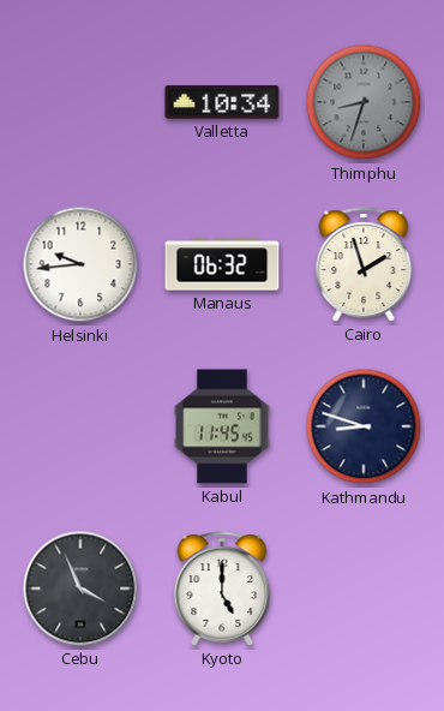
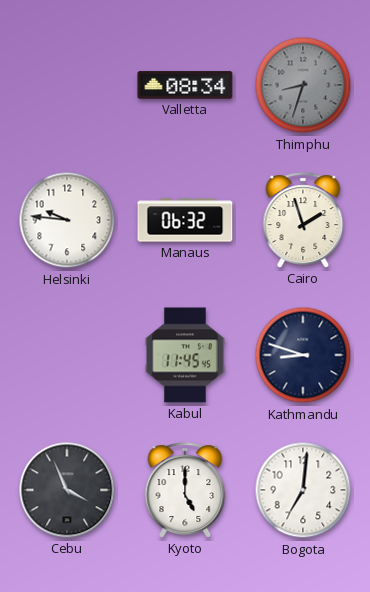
Valletta: 10:34 -> 08:34 (185, 85)
Helsinki: 9:44 -> 9:46 (67, 220)
Bogota: none -> 7:01 (303, 490)
